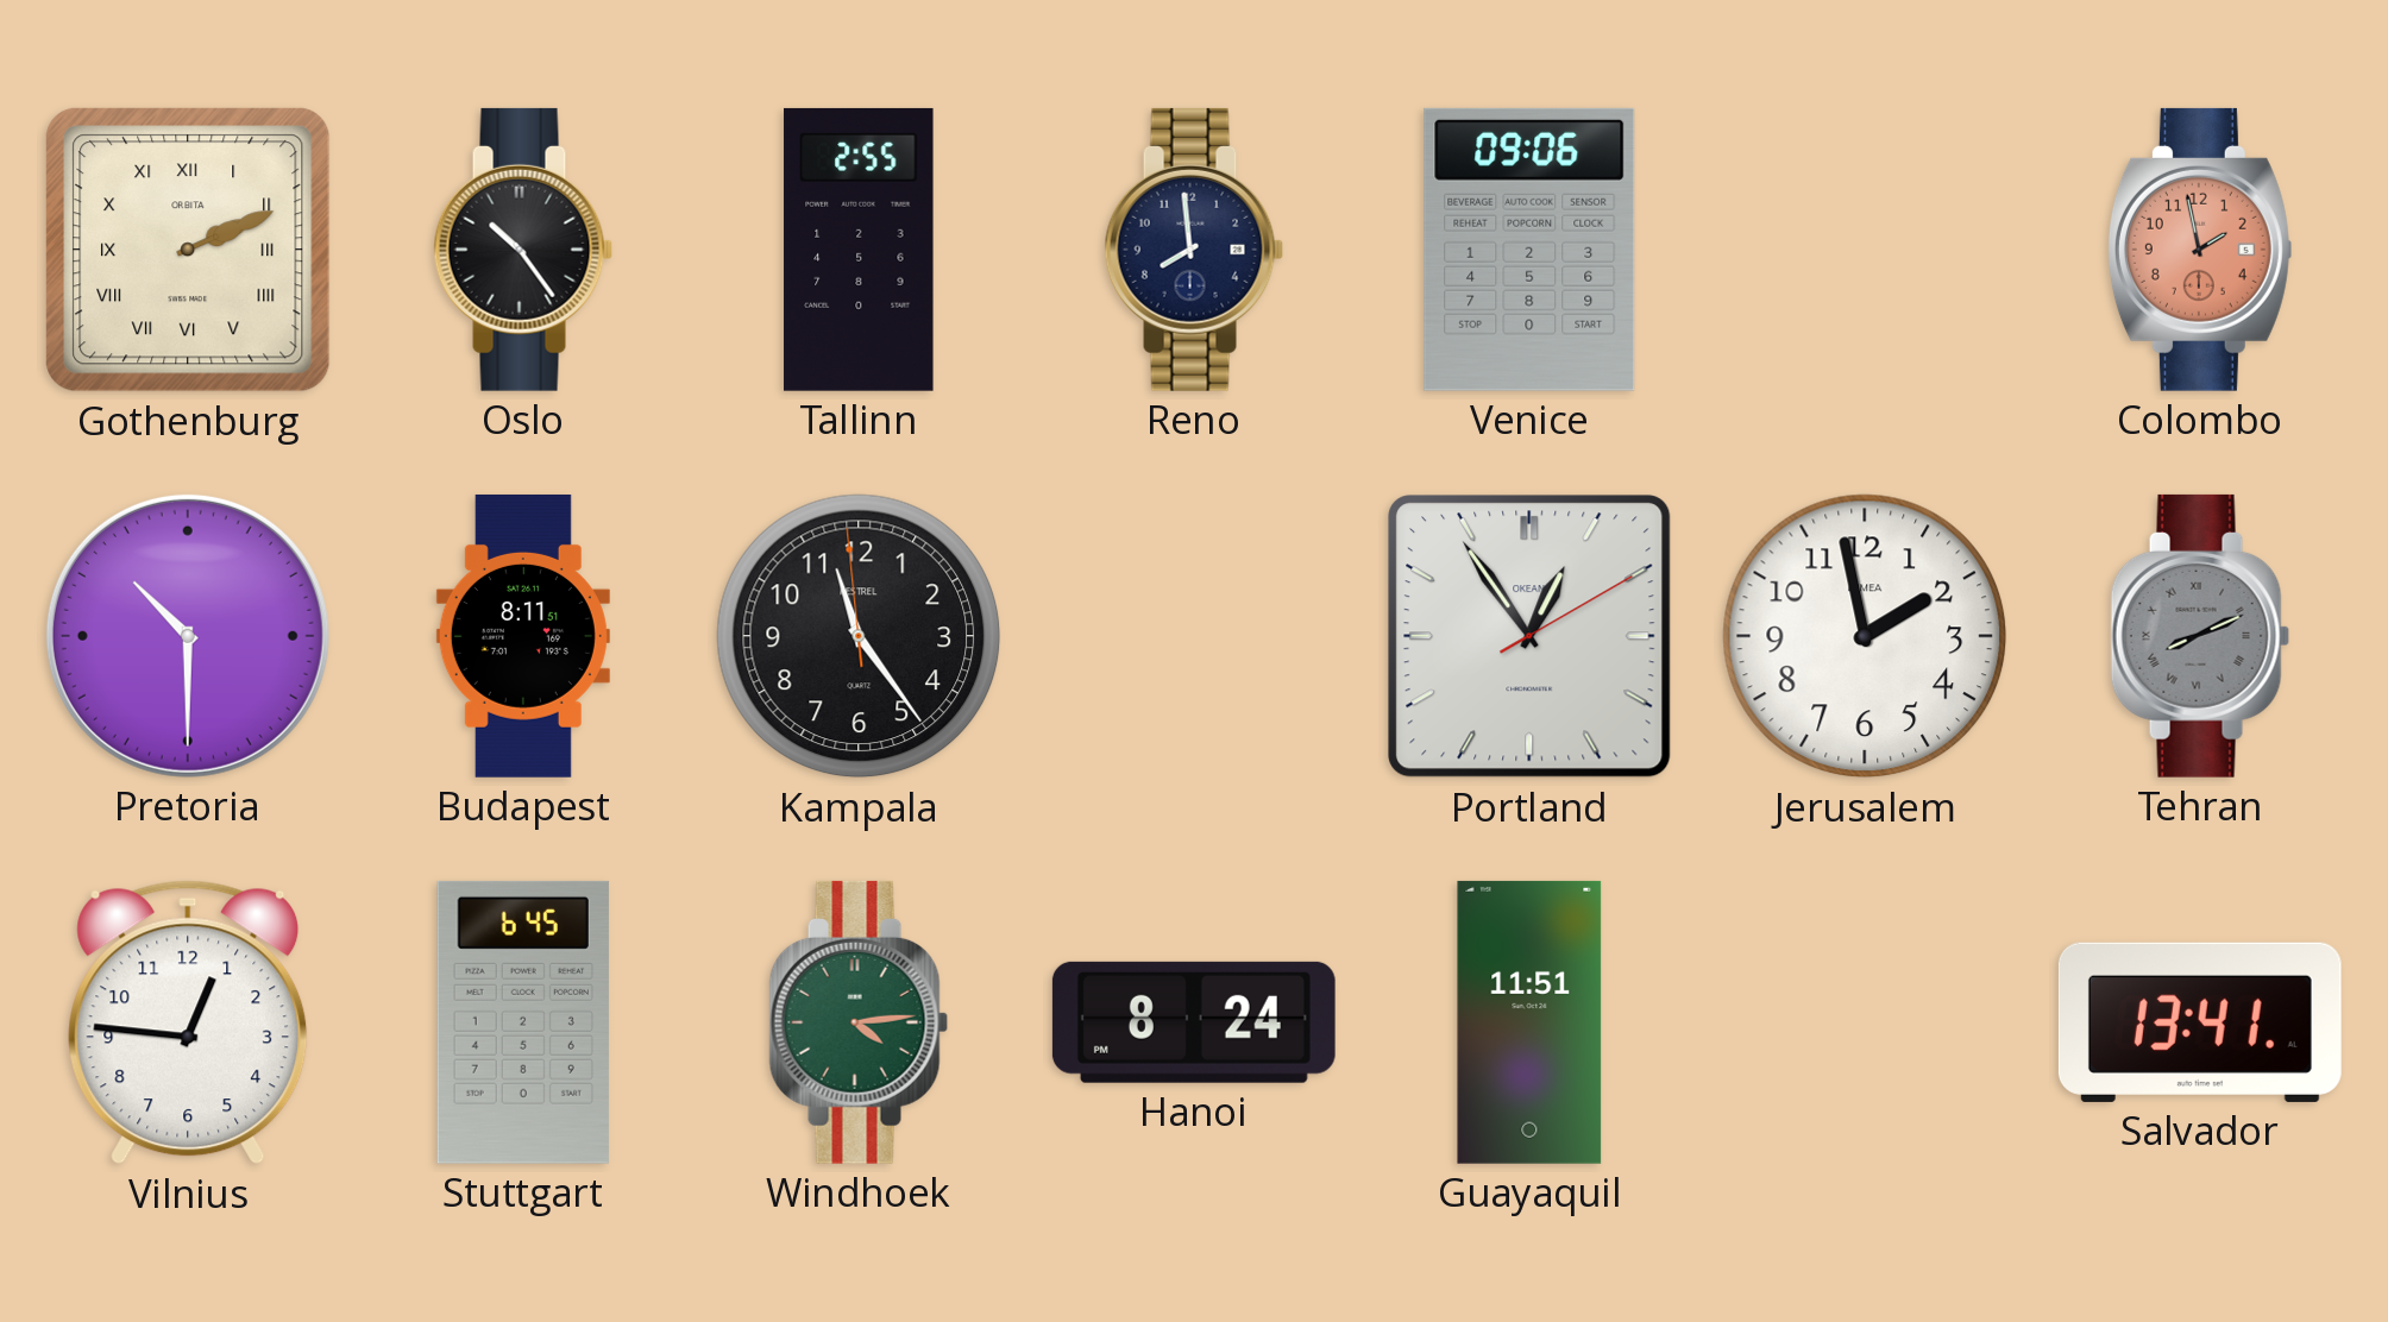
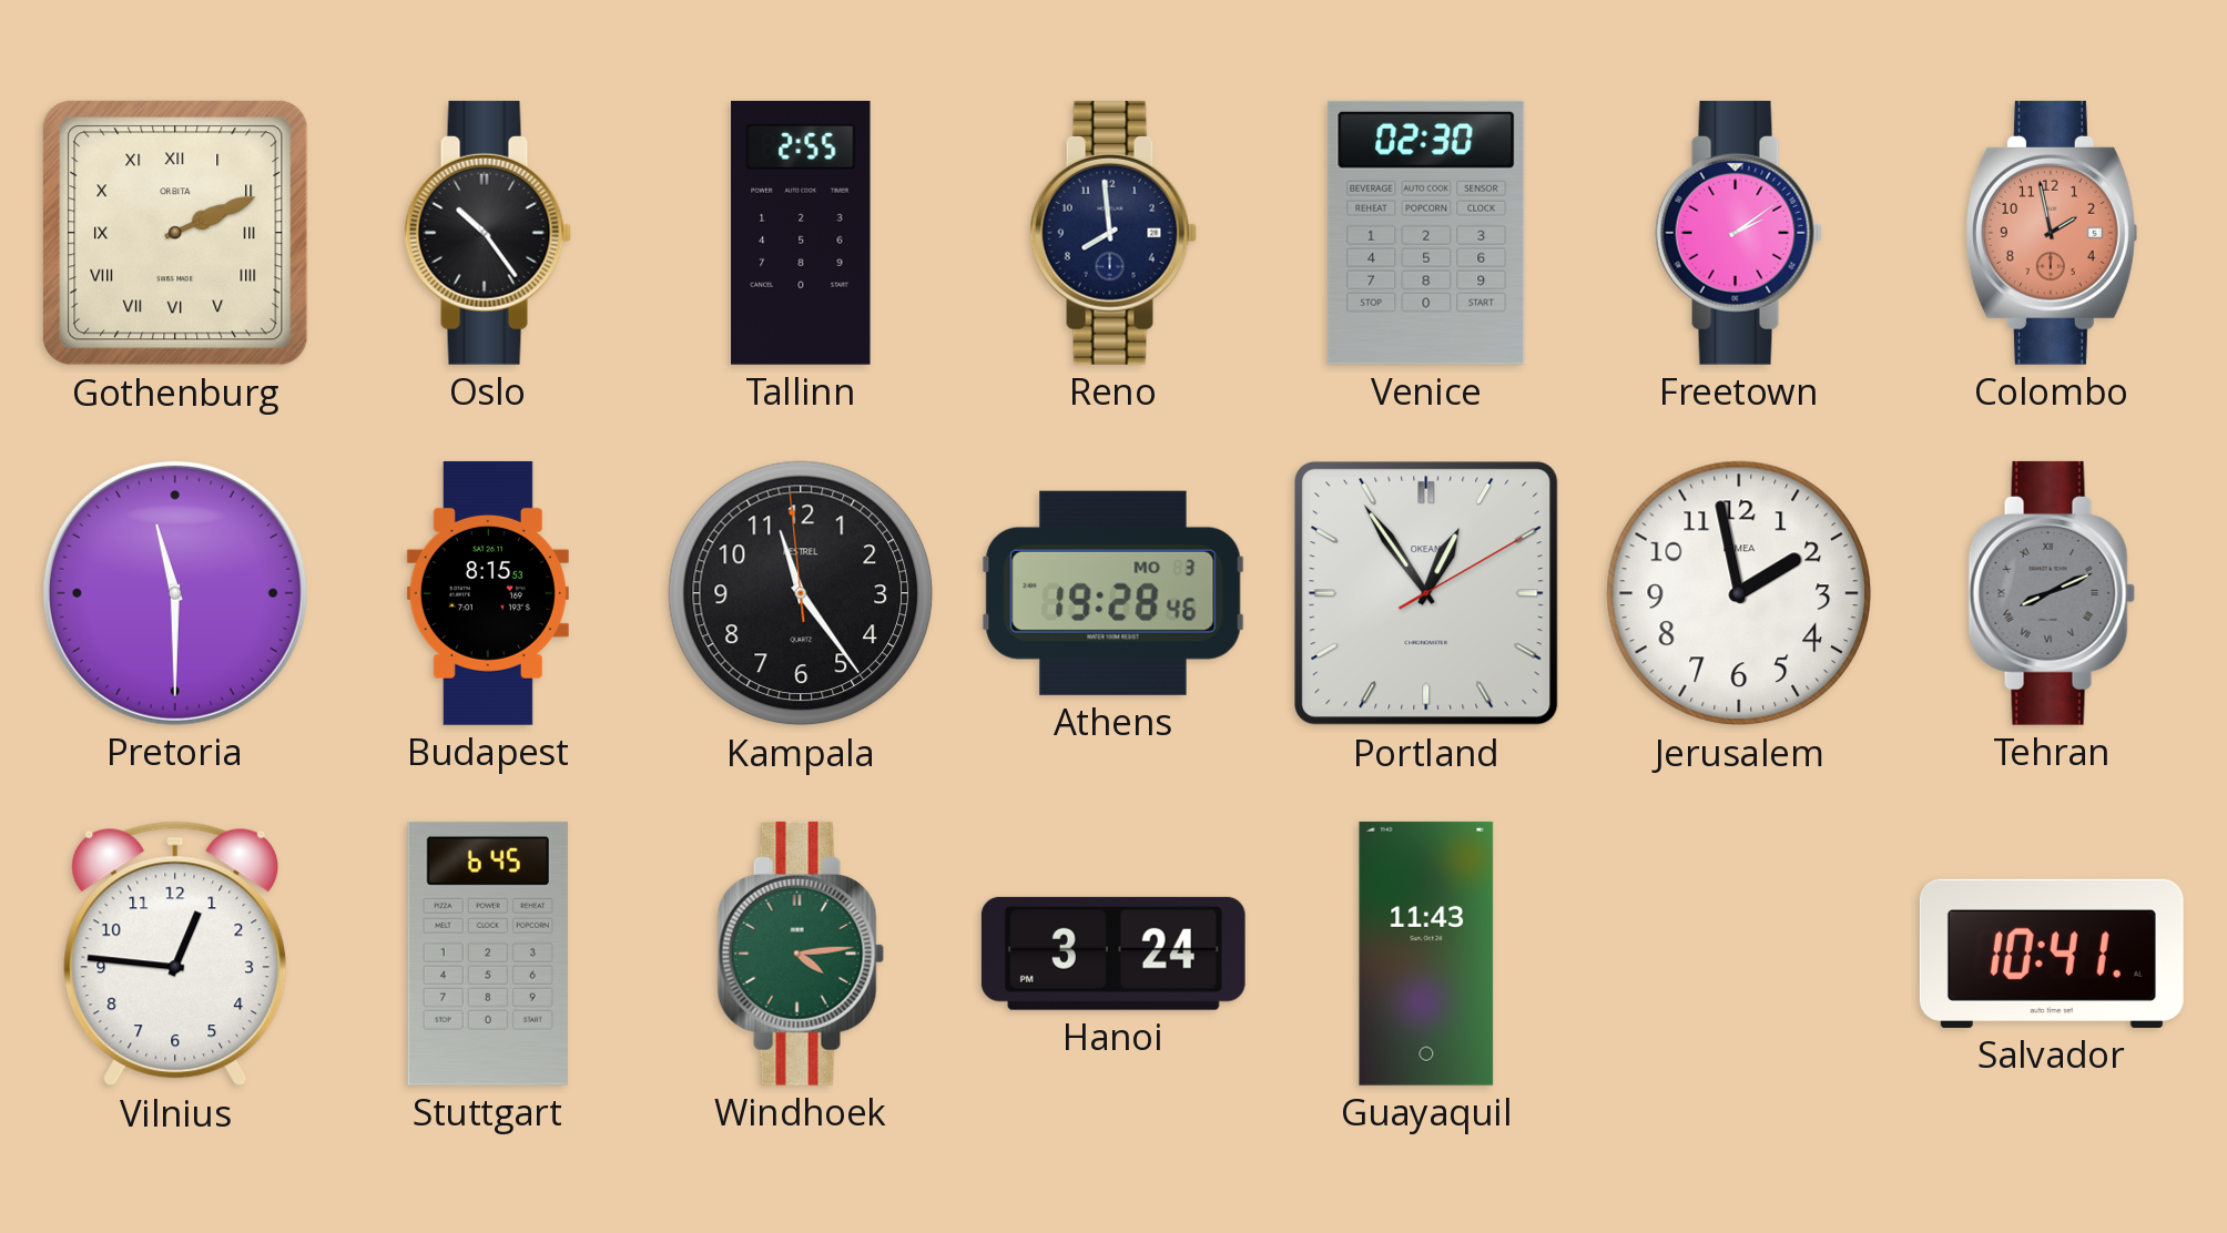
Venice: 09:06 -> 02:30 (1426, 233)
Freetown: none -> 2:09 (1739, 233)
Pretoria: 10:30 -> 11:30 (175, 593)
Budapest: 8:11 -> 8:15 (488, 593)
Athens: none -> 19:28 (1113, 593)
Hanoi: 8:24 -> 3:24 (1113, 954)
Guayaquil: 11:51 -> 11:43 (1426, 954)
Salvador: 13:41 -> 10:41 (2052, 954)
